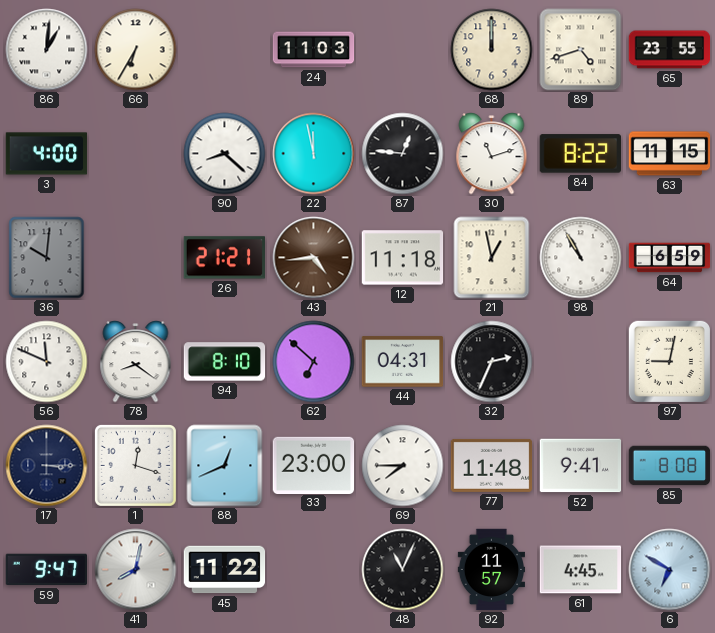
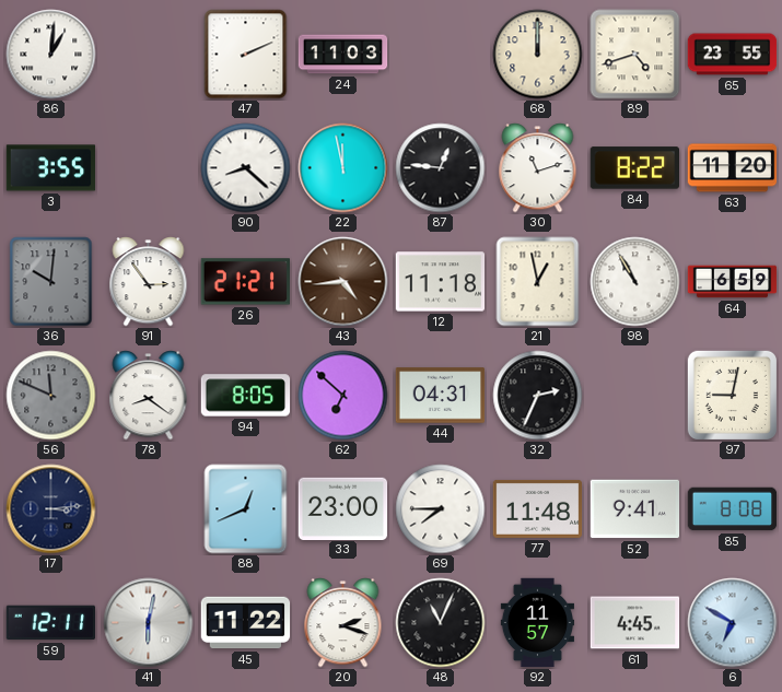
66: 6:35 -> none (136, 50)
47: none -> 2:11 (246, 55)
3: 4:00 -> 3:55 (51, 168)
63: 11:15 -> 11:20 (733, 168)
91: none -> 2:54 (149, 282)
56 dial: white -> grey (51, 396)
94: 8:10 -> 8:05 (246, 396)
17: 3:15 -> 3:14 (51, 509)
1: 12:18 -> none (135, 465)
59: 9:47 -> 12:11 (50, 623)
41: 8:02 -> 6:02 (149, 623)
20: none -> 2:18 (343, 623)
